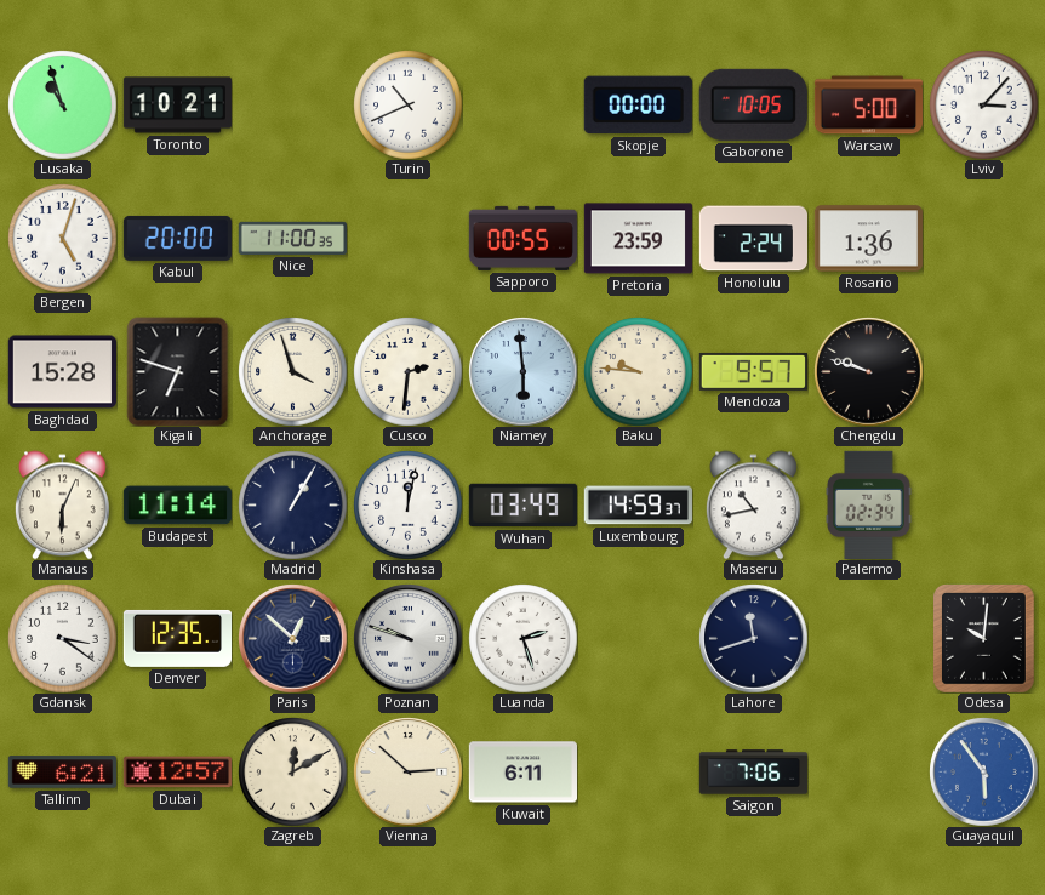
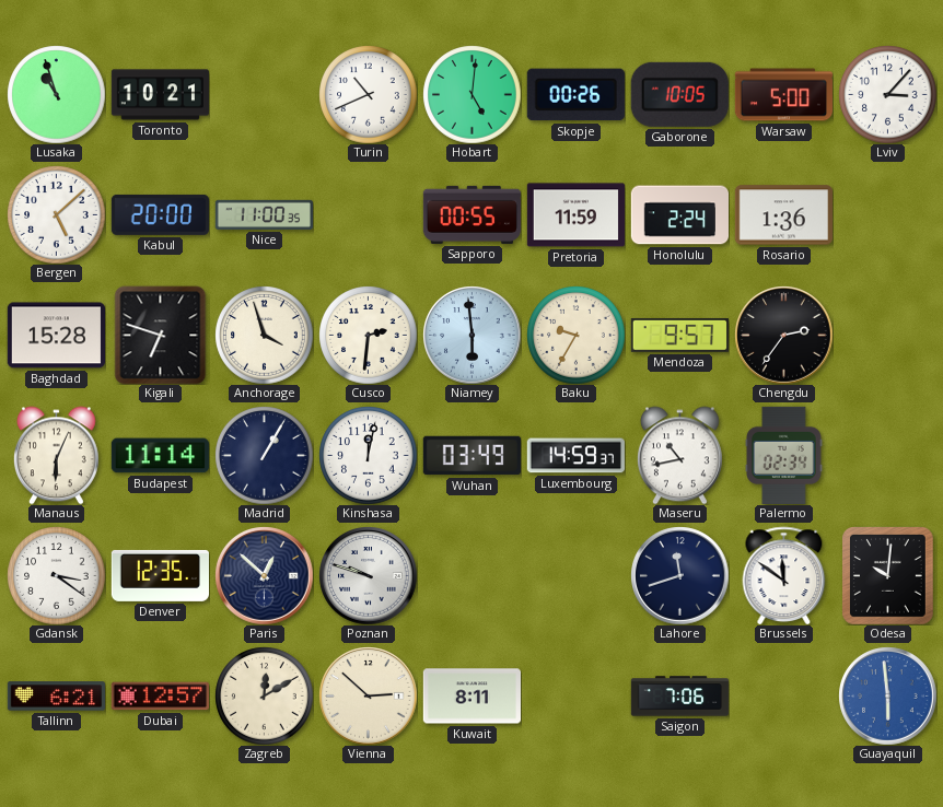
Hobart: none -> 5:01 (471, 94)
Skopje: 00:00 -> 00:26 (575, 95)
Bergen: 5:03 -> 5:08 (56, 214)
Pretoria: 23:59 -> 11:59 (575, 215)
Baku: 9:46 -> 9:35 (575, 335)
Chengdu: 9:48 -> 2:36 (783, 335)
Luanda: 2:27 -> none (522, 638)
Brussels: none -> 11:51 (784, 575)
Kuwait: 6:11 -> 8:11 (471, 697)
Guayaquil: 5:54 -> 5:59 (887, 695)
